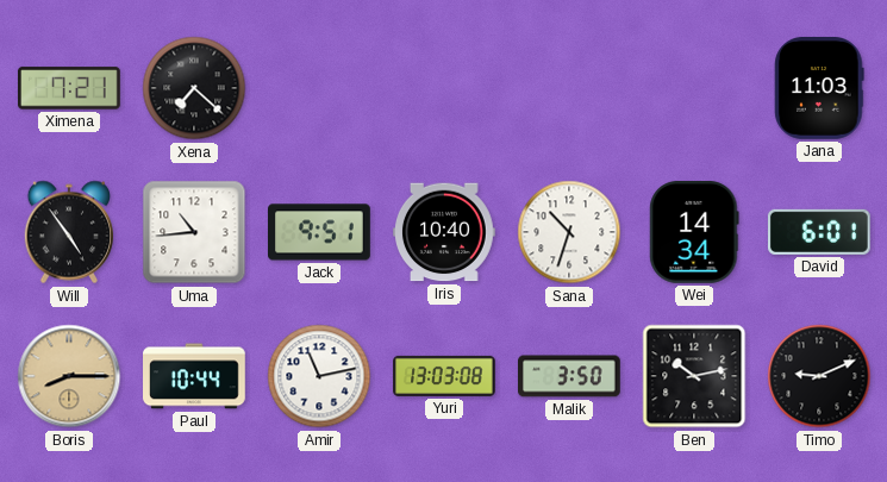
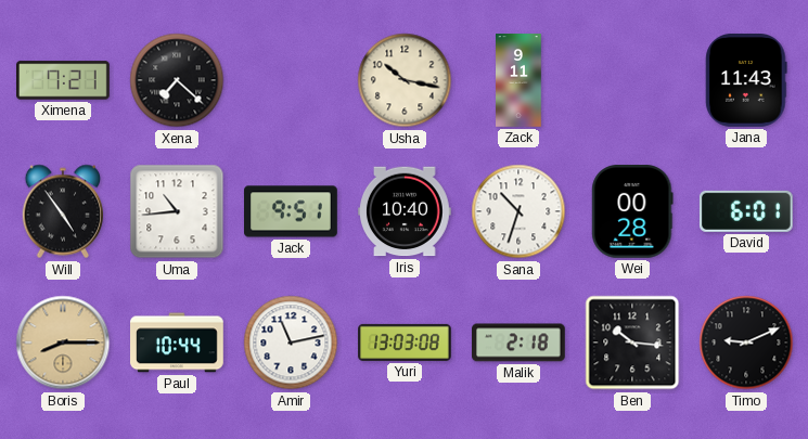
Usha: none -> 10:17 (405, 80)
Zack: none -> 9:11 (520, 80)
Jana: 11:03 -> 11:43 (746, 81)
Wei: 14:34 -> 00:28 (632, 212)
Malik: 3:50 -> 2:18 (520, 343)
Ben: 10:13 -> 10:16 (632, 343)
